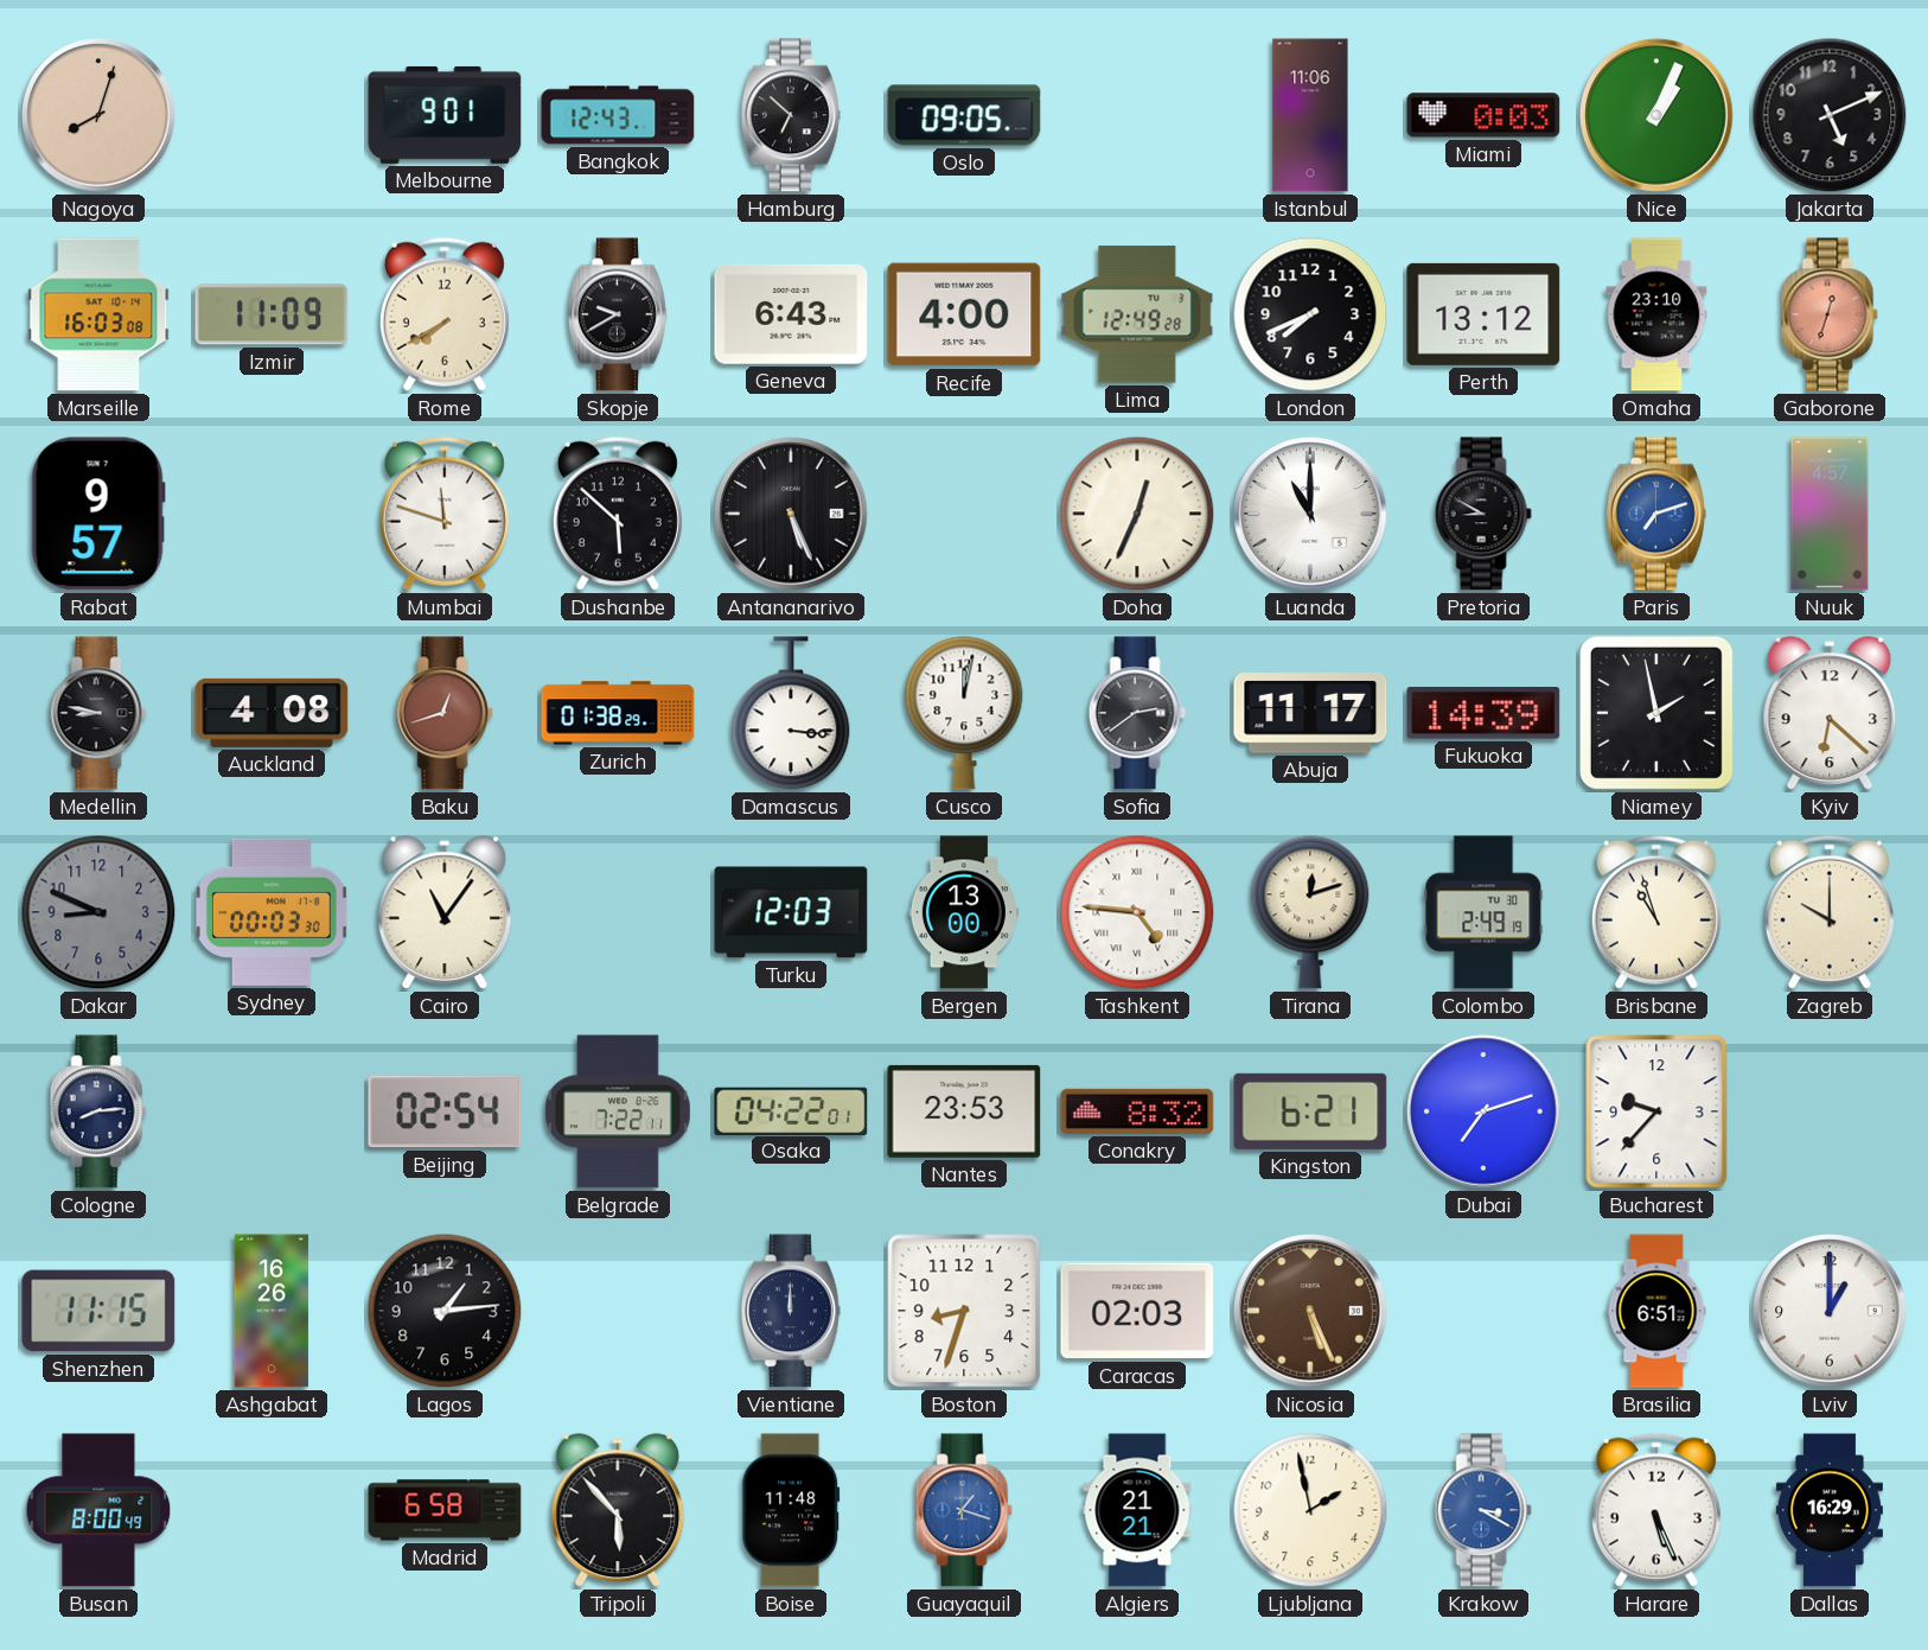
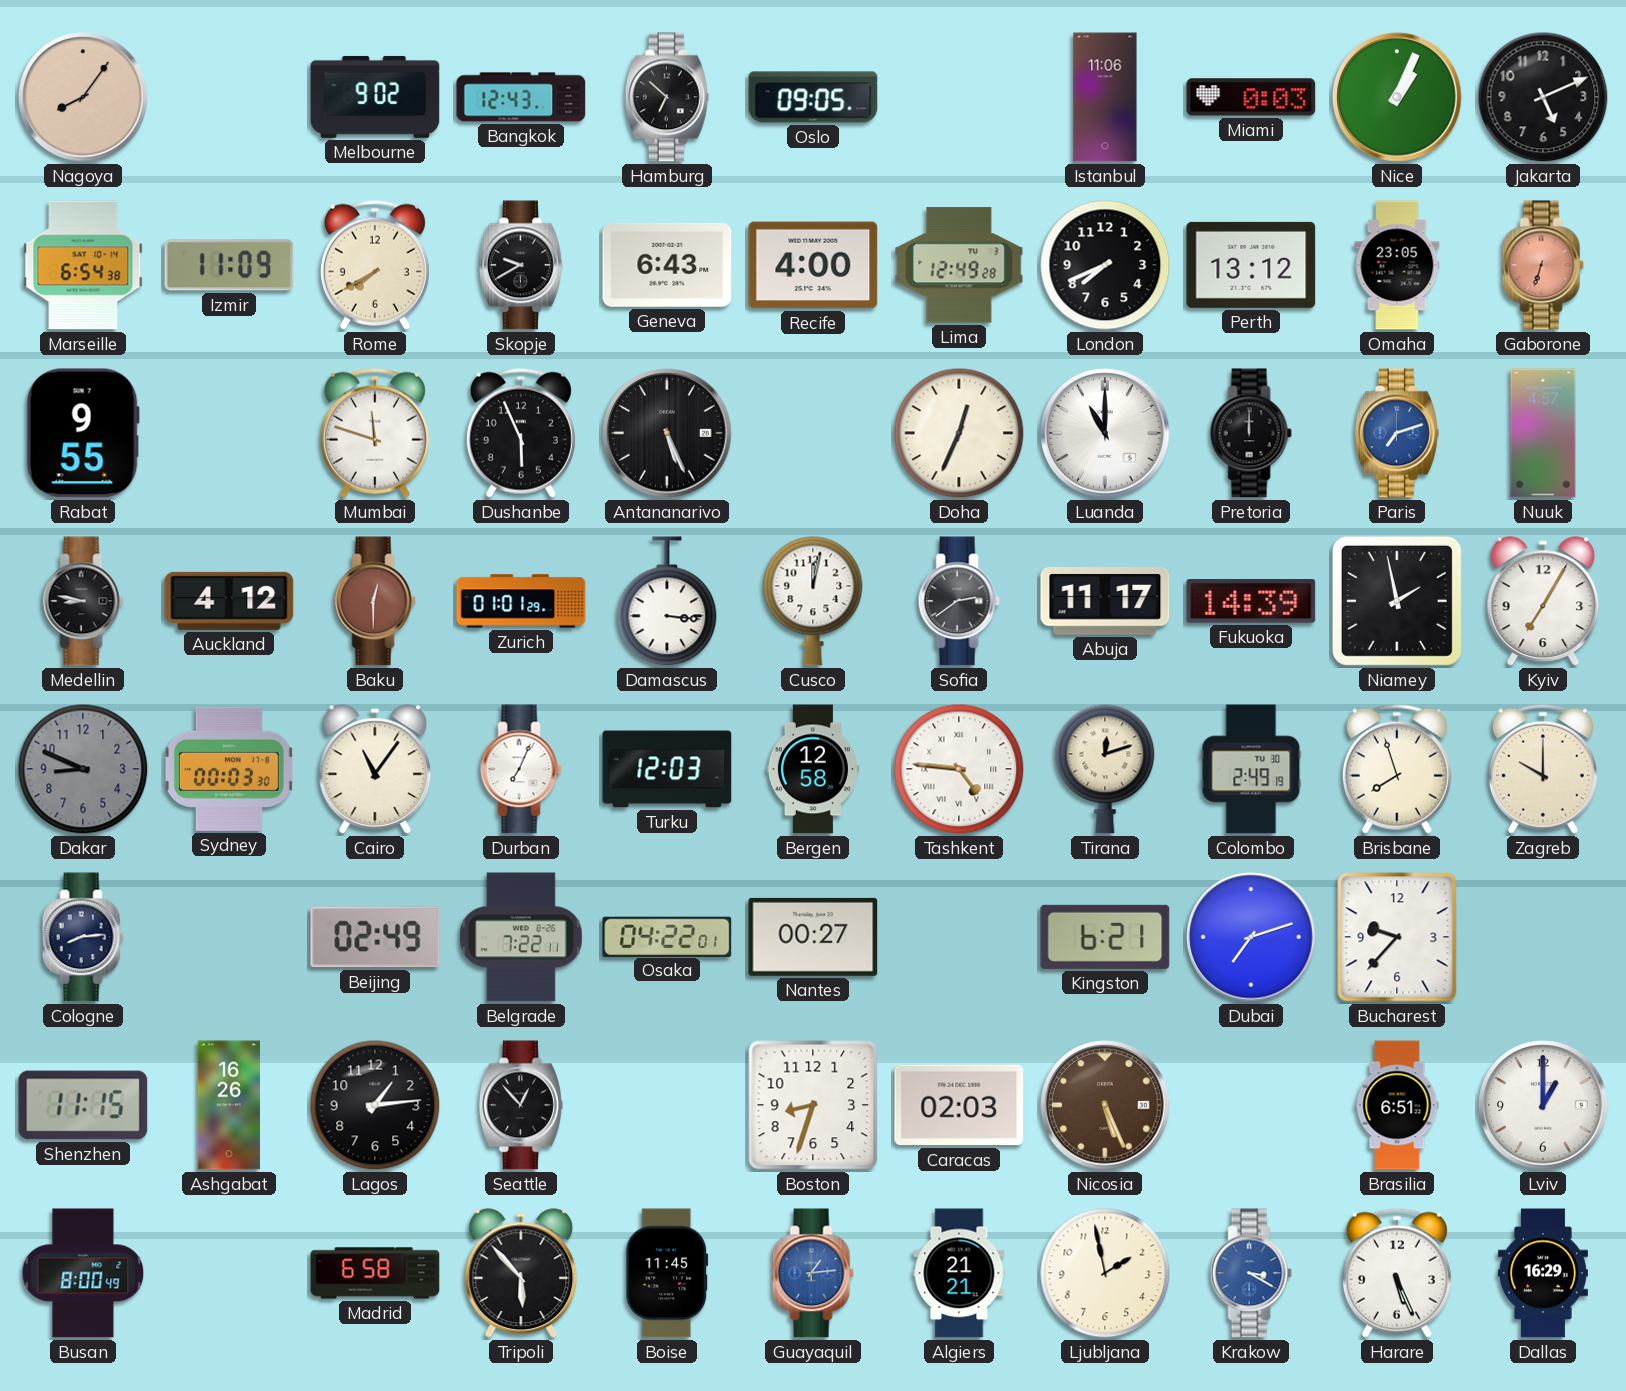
Nagoya: 8:03 -> 8:06 (83, 97)
Melbourne: 9:01 -> 9:02 (375, 97)
Marseille: 16:03 -> 6:54 (83, 265)
Omaha: 23:10 -> 23:05 (1397, 265)
Gaborone: 12:33 -> 6:33 (1543, 265)
Rabat: 9:57 -> 9:55 (83, 433)
Dushanbe: 5:52 -> 5:56 (521, 433)
Pretoria: 8:50 -> 12:00 (1251, 433)
Auckland: 4:08 -> 4:12 (229, 601)
Baku: 12:42 -> 12:30 (375, 601)
Zurich: 01:38 -> 01:01 (521, 601)
Kyiv: 6:22 -> 7:05 (1543, 602)
Durban: none -> 7:04 (521, 769)
Bergen: 13:00 -> 12:58 (813, 769)
Brisbane: 10:57 -> 7:57 (1397, 769)
Beijing: 02:54 -> 02:49 (375, 937)
Nantes: 23:53 -> 00:27 (813, 937)
Conakry: 8:32 -> none (1137, 1111)
Seattle: none -> 12:53 (521, 1105)
Vientiane: 12:00 -> none (791, 1311)
Boise: 11:48 -> 11:45 (667, 1273)
Guayaquil: 1:18 -> 1:14 (813, 1273)
